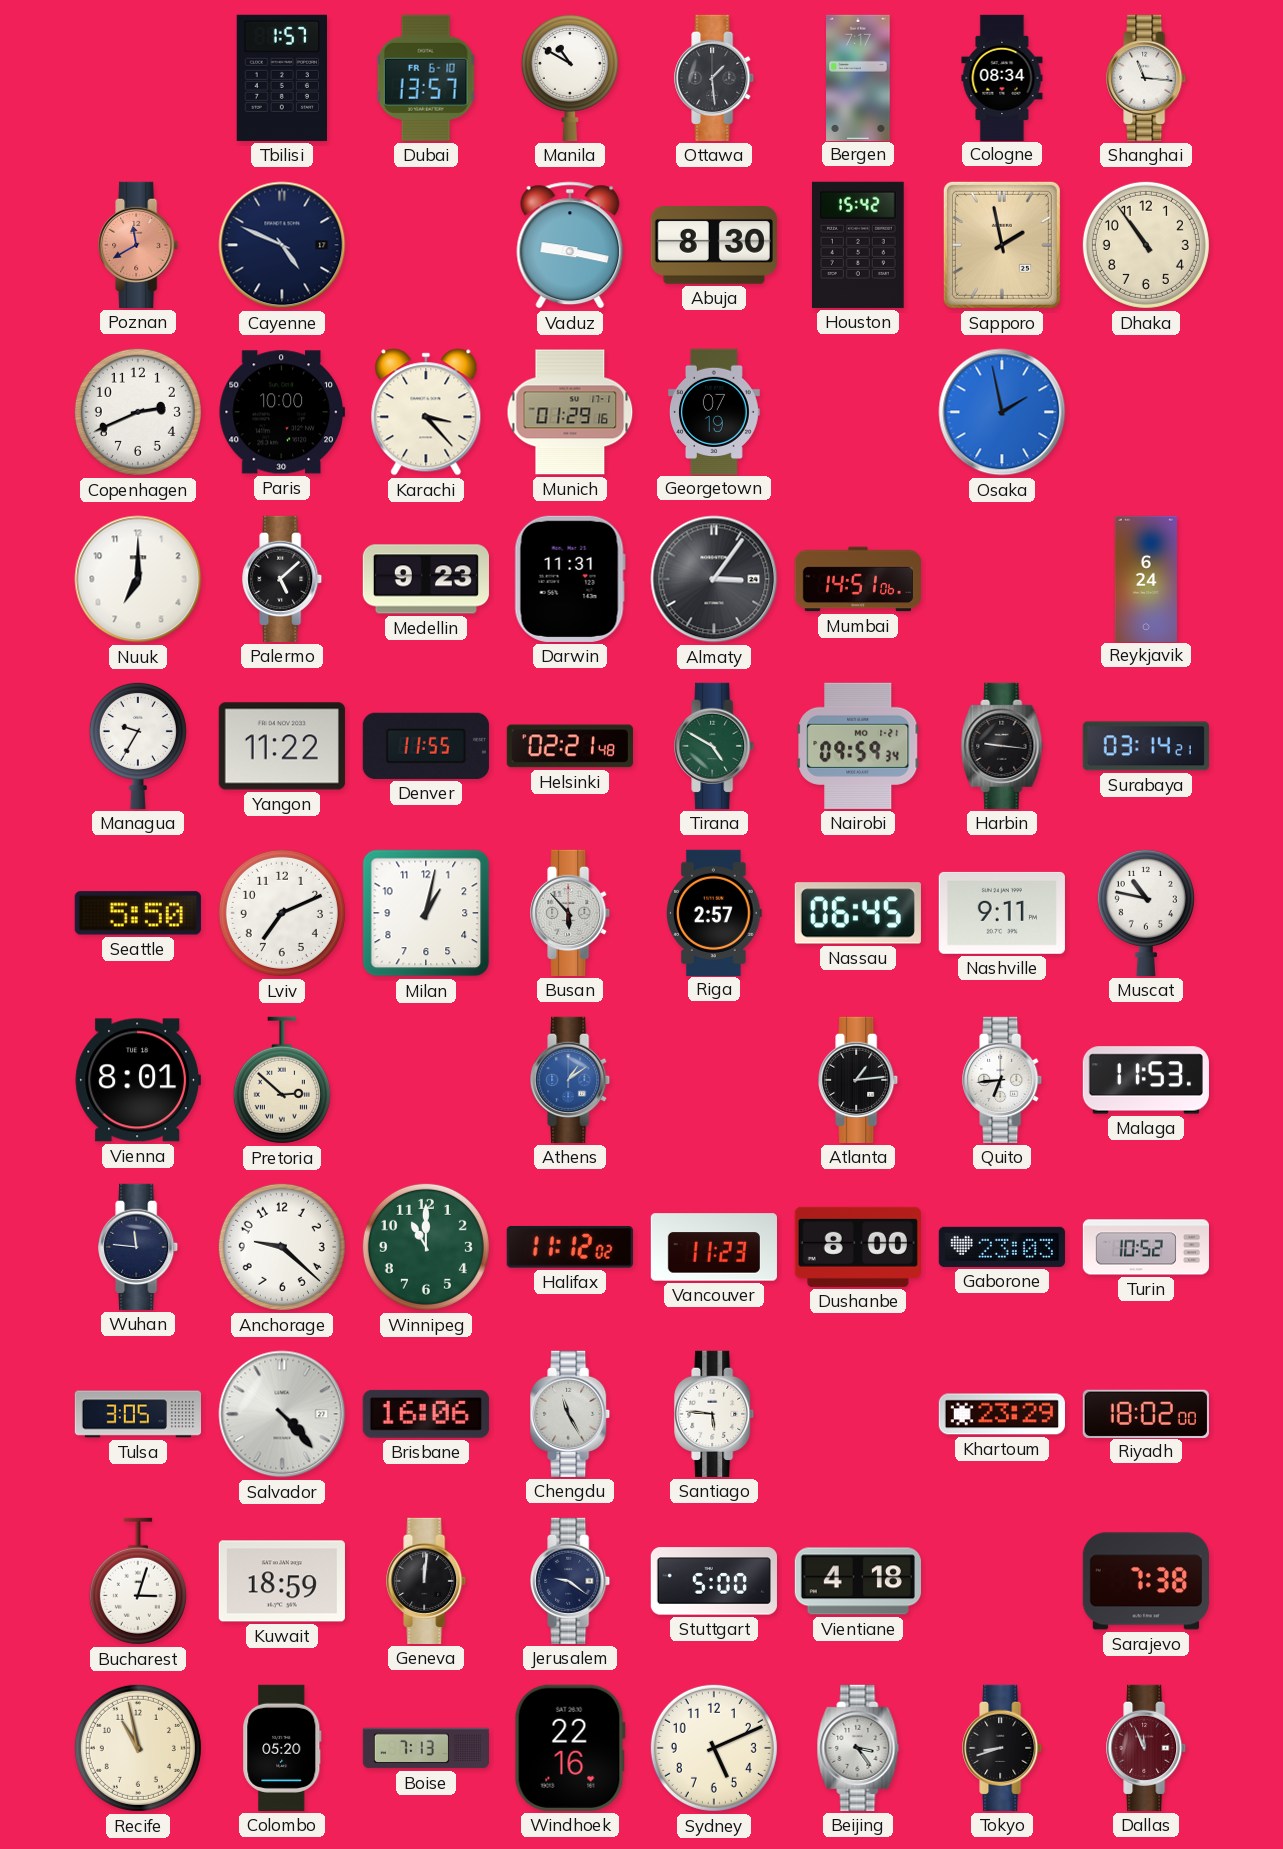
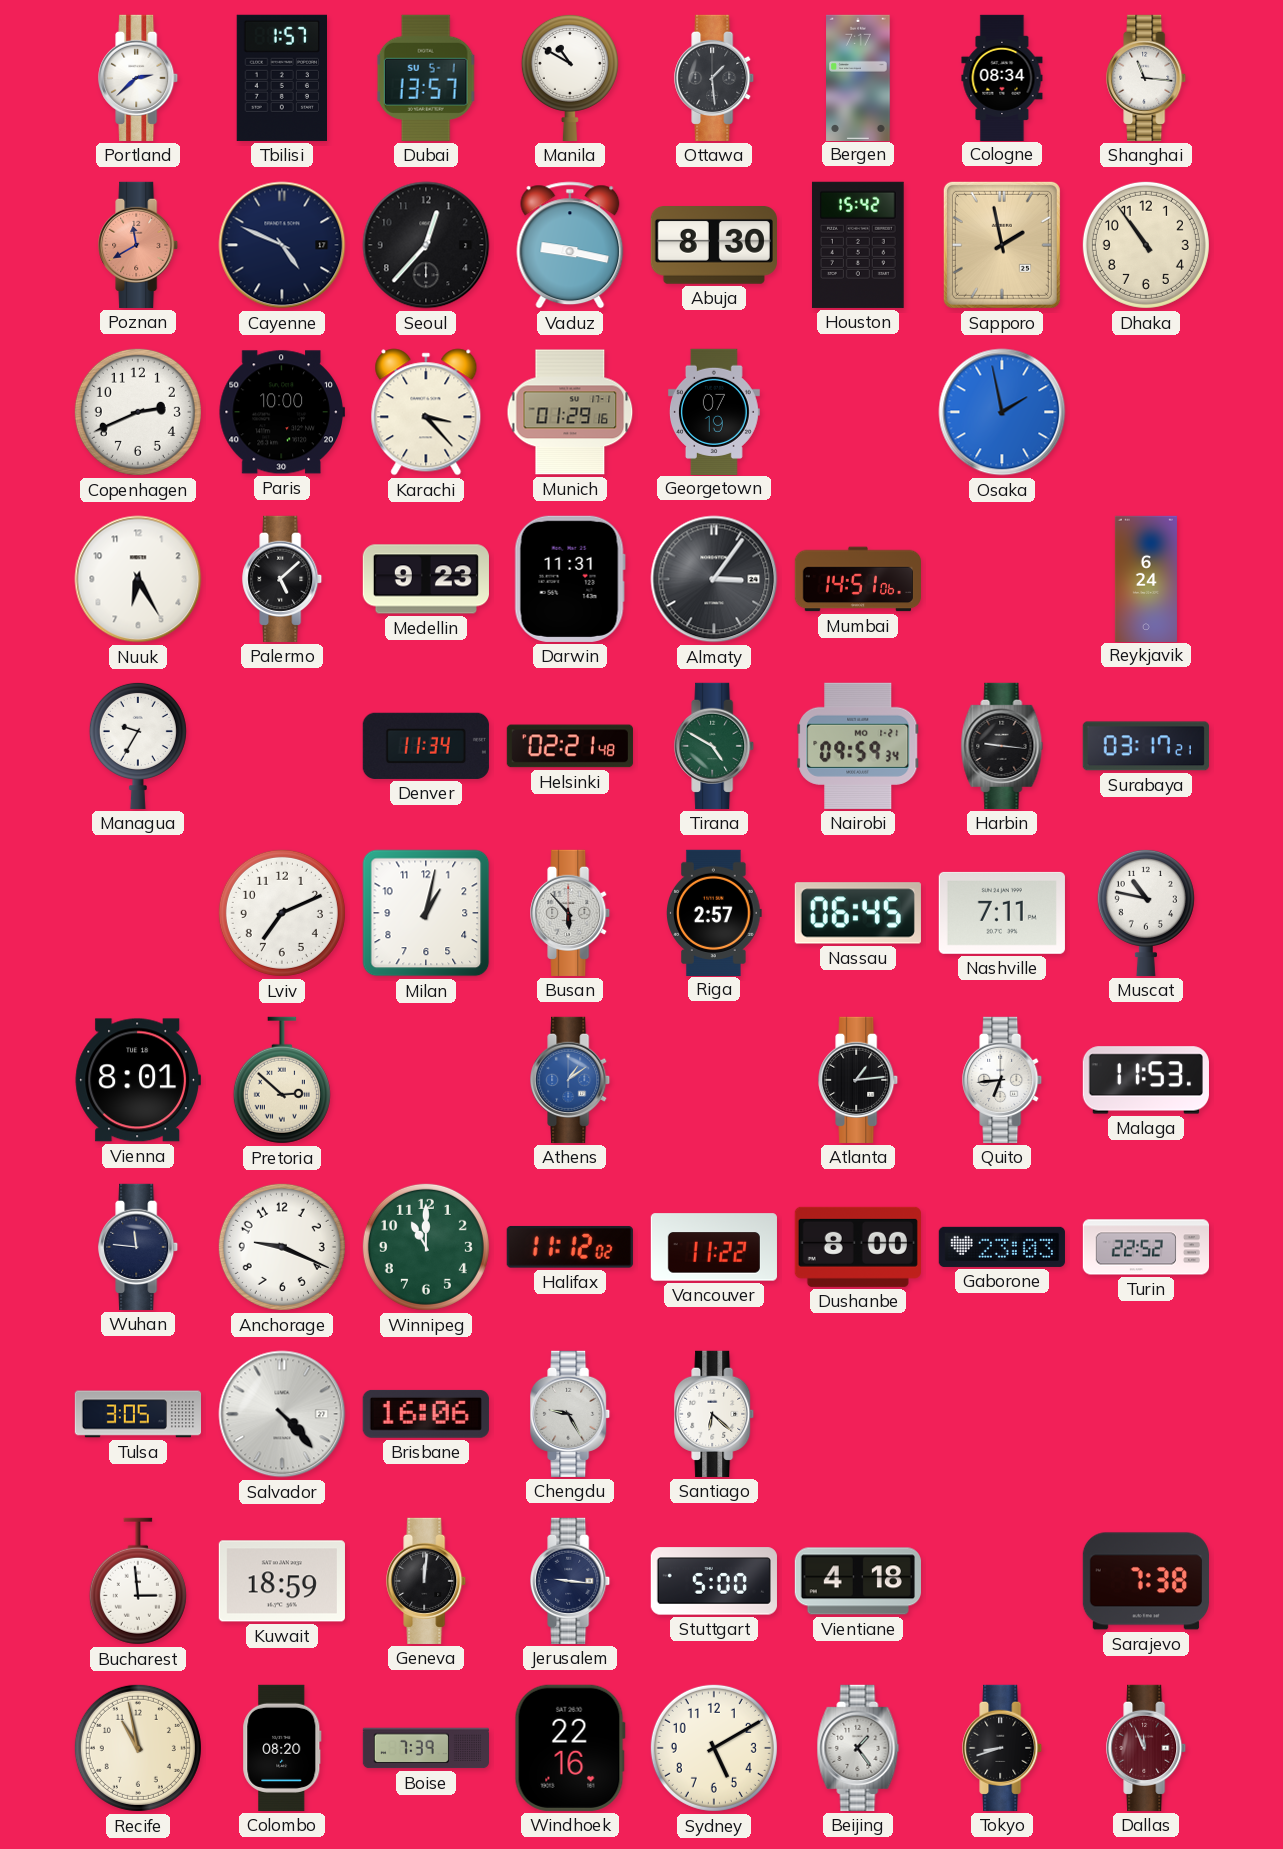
Portland: none -> 2:38 (139, 78)
Dubai date: FR 6-10 -> SU 5-1 (426, 78)
Seoul: none -> 12:37 (426, 245)
Nuuk: 7:00 -> 6:25 (138, 579)
Yangon: 11:22 -> none (282, 746)
Denver: 11:55 -> 11:34 (426, 746)
Surabaya: 03:14 -> 03:17 (1146, 746)
Seattle: 5:50 -> none (138, 913)
Nashville: 9:11 -> 7:11 (1002, 913)
Anchorage: 9:22 -> 9:19 (282, 1247)
Vancouver: 11:23 -> 11:22 (714, 1247)
Turin: 10:52 -> 22:52 (1145, 1247)
Chengdu: 11:25 -> 9:25 (571, 1414)
Santiago: 5:46 -> 6:22 (715, 1414)
Khartoum: 23:29 -> none (1002, 1414)
Riyadh: 18:02 -> none (1146, 1413)
Bucharest: 3:03 -> 2:59 (138, 1581)
Jerusalem: 9:21 -> 9:16 (571, 1581)
Colombo: 05:20 -> 08:20 (282, 1748)
Boise: 7:13 -> 7:39 (425, 1748)
Sydney: 5:11 -> 5:10 (714, 1748)
Beijing: 3:24 -> 1:24 (858, 1748)
